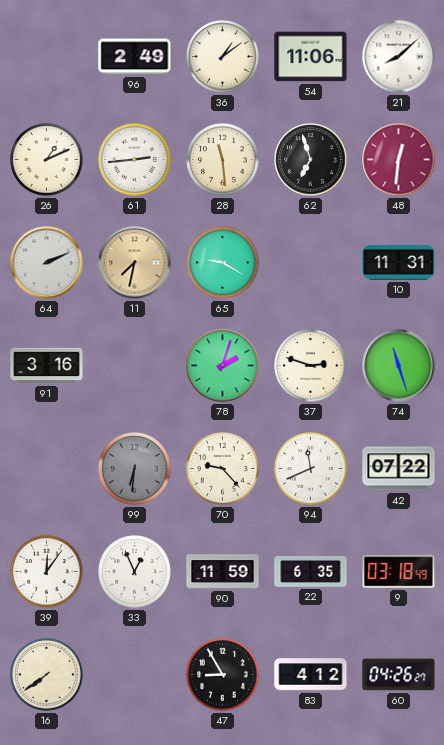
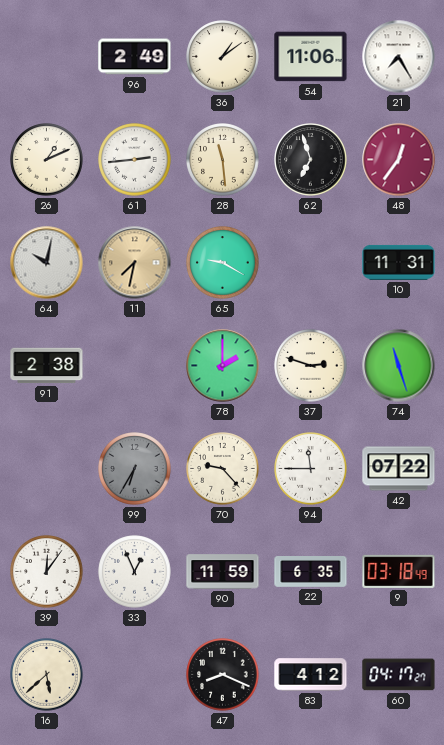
21: 8:08 -> 7:25 (399, 57)
48: 12:31 -> 12:36 (399, 160)
64: 2:11 -> 10:02 (47, 263)
91: 3:16 -> 2:38 (47, 366)
78: 2:03 -> 2:00 (223, 366)
99: 6:31 -> 6:35 (135, 469)
94: 11:41 -> 11:45 (311, 469)
16: 7:39 -> 5:38 (47, 675)
47: 8:55 -> 8:19 (223, 675)
60: 04:26 -> 04:17 (399, 675)
